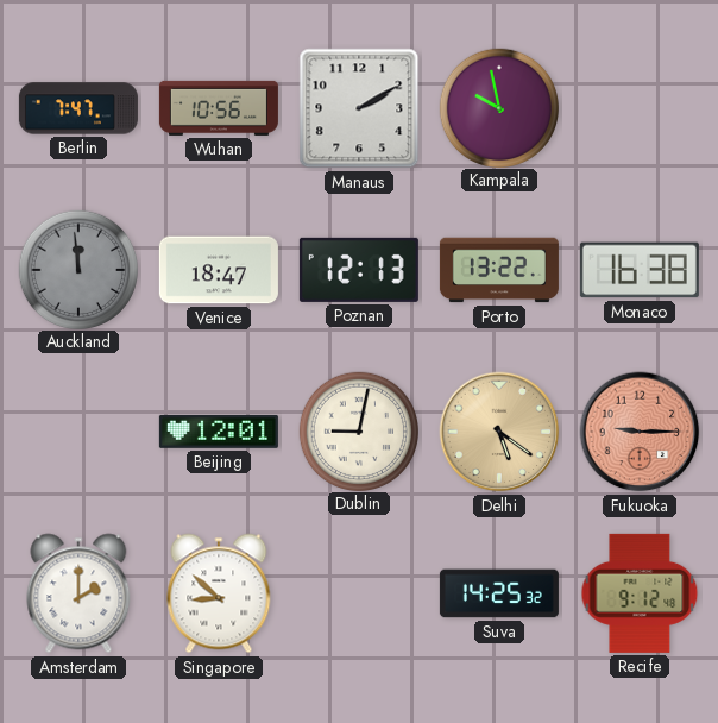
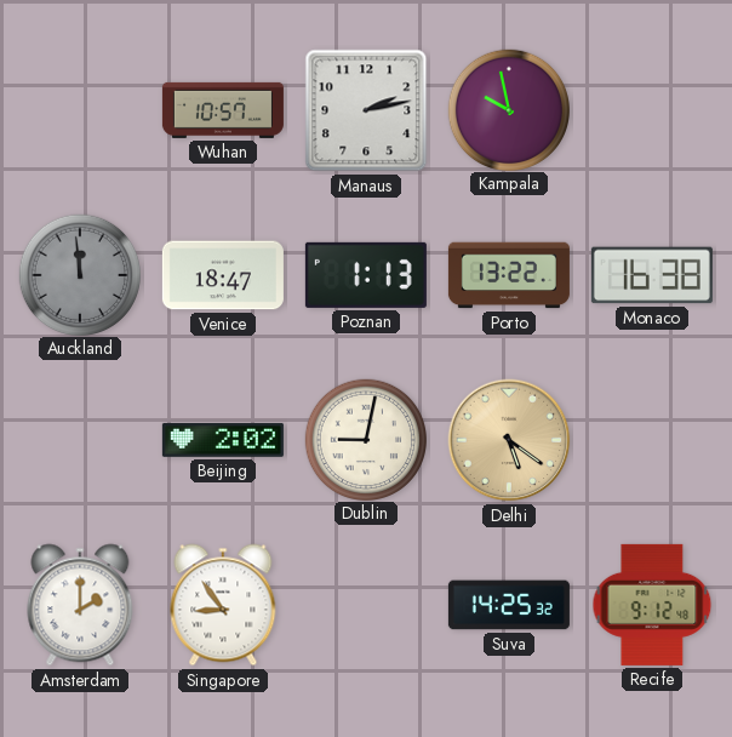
Berlin: 7:47 -> none (78, 108)
Wuhan: 10:56 -> 10:57 (223, 110)
Manaus: 2:10 -> 2:13 (366, 110)
Poznan: 12:13 -> 1:13 (366, 275)
Beijing: 12:01 -> 2:02 (223, 440)
Fukuoka: 9:15 -> none (640, 432)
Singapore: 8:52 -> 8:54 (223, 605)
